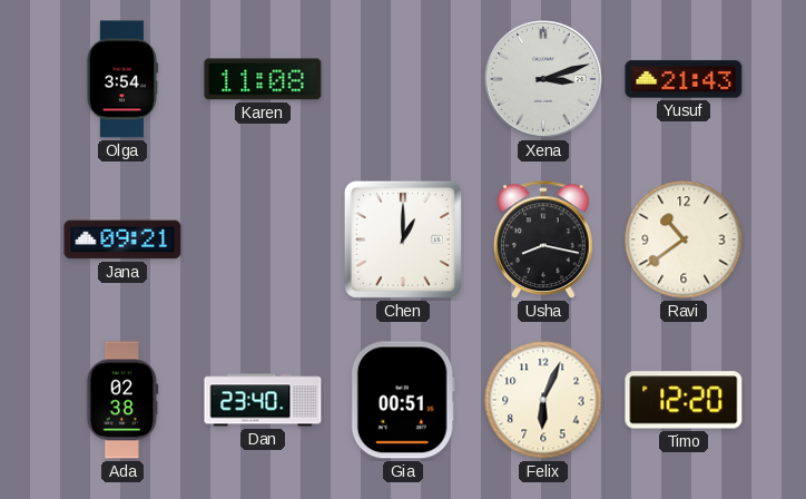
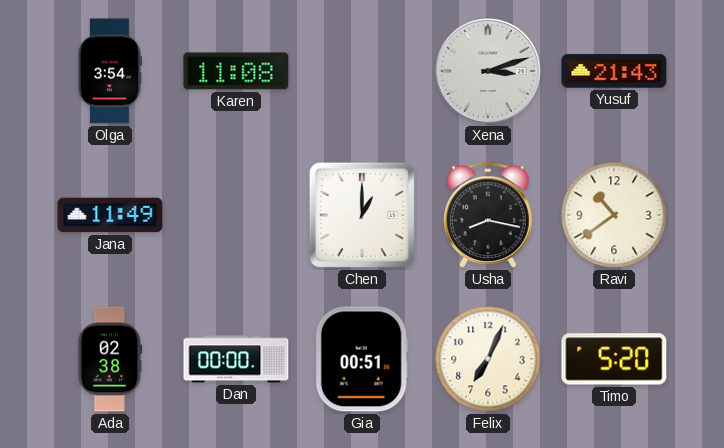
Jana: 09:21 -> 11:49 (110, 215)
Dan: 23:40 -> 00:00 (236, 359)
Felix: 6:04 -> 7:04 (488, 359)
Timo: 12:20 -> 5:20 (614, 359)
